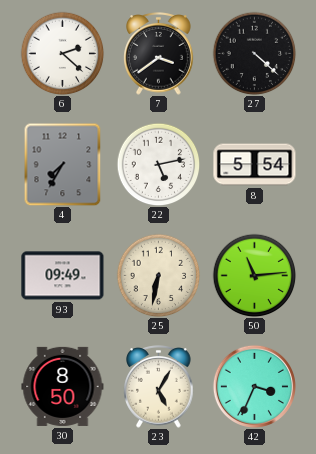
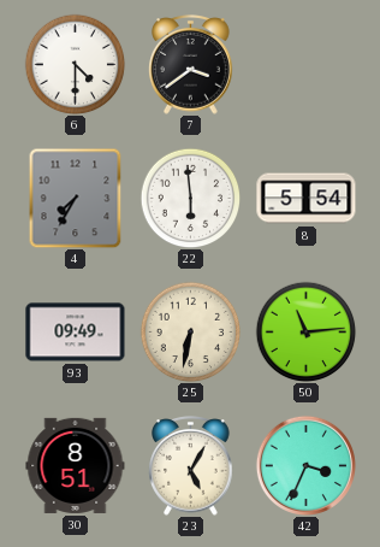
6: 2:22 -> 4:30 (75, 64)
27: 4:22 -> none (254, 53)
22: 5:13 -> 5:59 (190, 198)
30: 8:50 -> 8:51 (76, 465)
